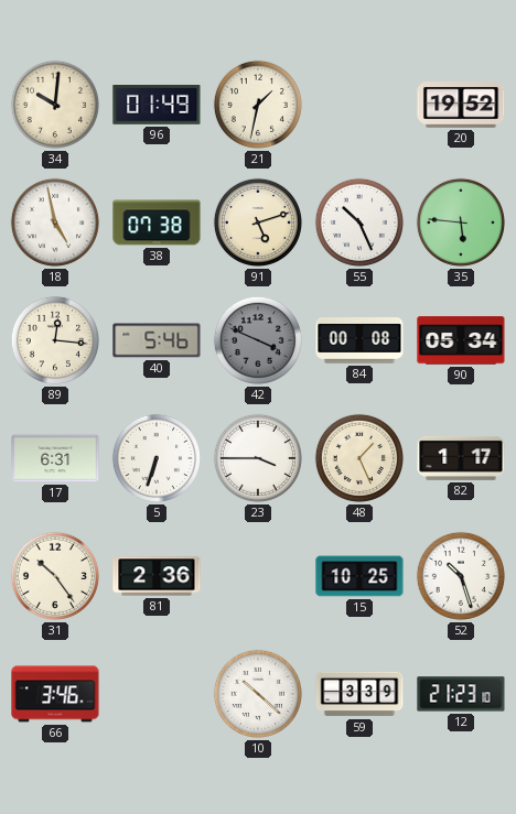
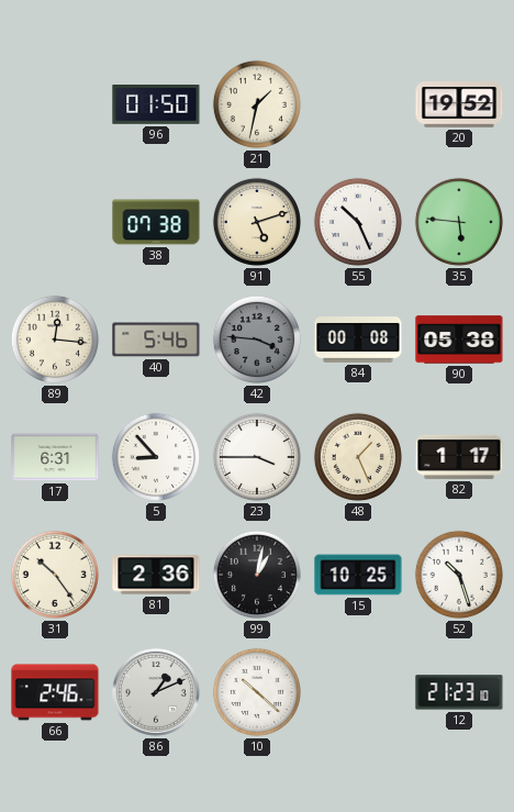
34: 10:01 -> none (55, 105)
96: 01:49 -> 01:50 (156, 105)
18: 4:58 -> none (55, 223)
42: 3:49 -> 3:46 (257, 340)
90: 05:34 -> 05:38 (459, 340)
5: 6:33 -> 8:53 (156, 457)
99: none -> 1:02 (257, 575)
66: 3:46 -> 2:46 (55, 692)
86: none -> 1:11 (156, 692)
59: 3:39 -> none (359, 694)
